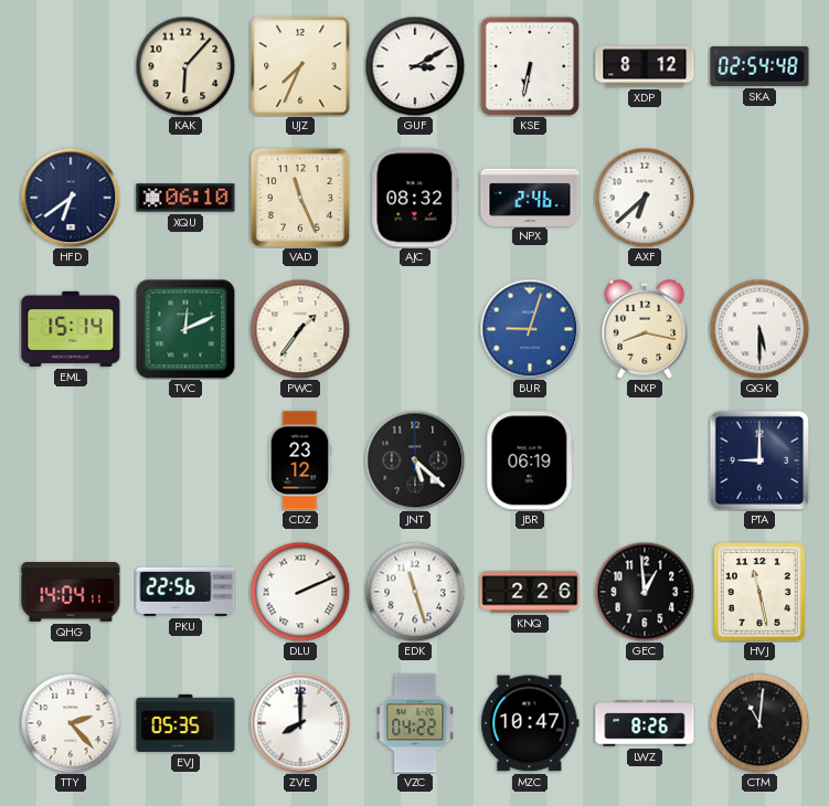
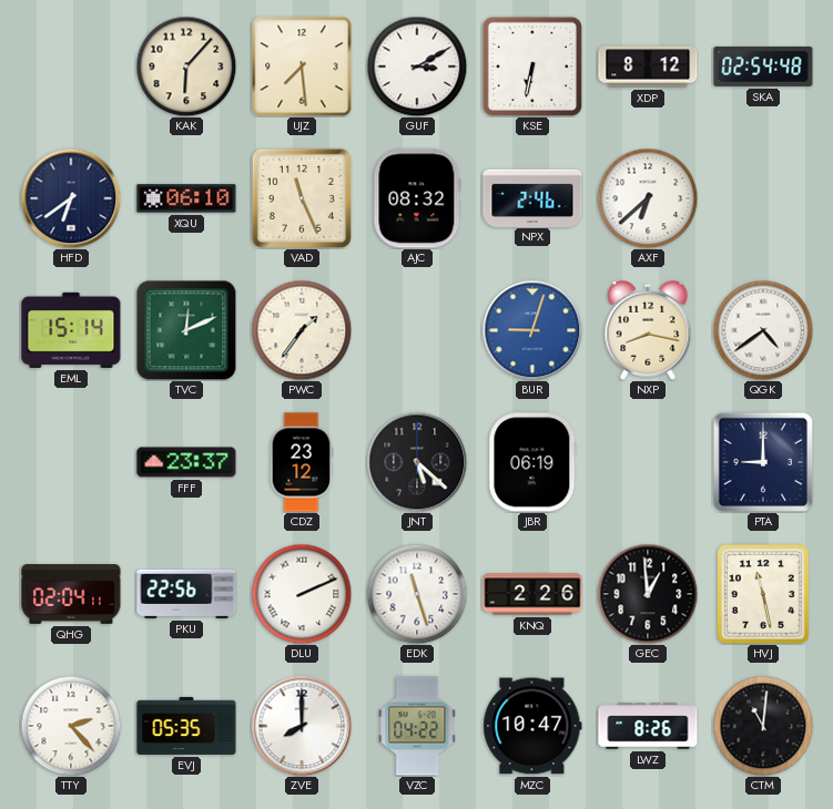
UJZ: 7:34 -> 7:29 (302, 66)
QGK: 5:30 -> 4:39 (763, 330)
FFF: none -> 23:37 (186, 462)
QHG: 14:04 -> 02:04 (71, 595)
